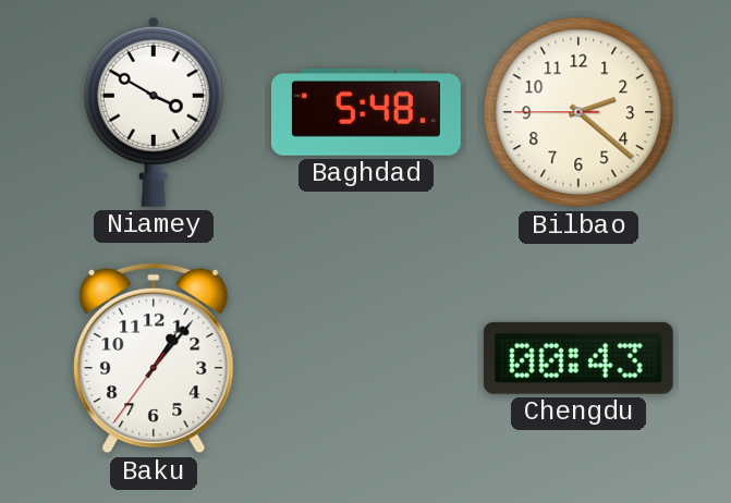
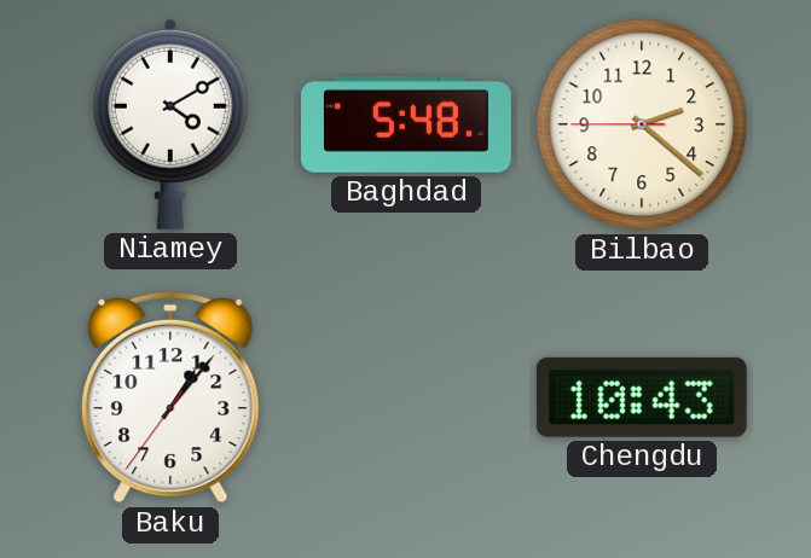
Niamey: 3:50 -> 4:10 (170, 124)
Chengdu: 00:43 -> 10:43 (642, 397)
